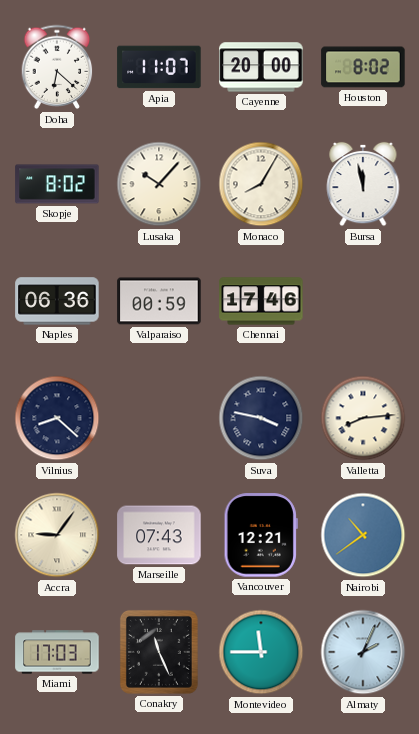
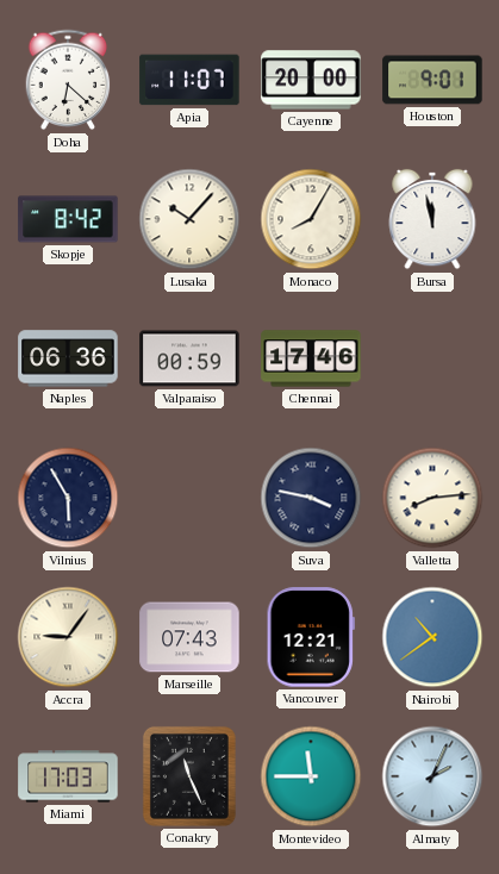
Houston: 8:02 -> 9:01 (432, 80)
Skopje: 8:02 -> 8:42 (68, 219)
Vilnius: 8:22 -> 5:55 (68, 498)
